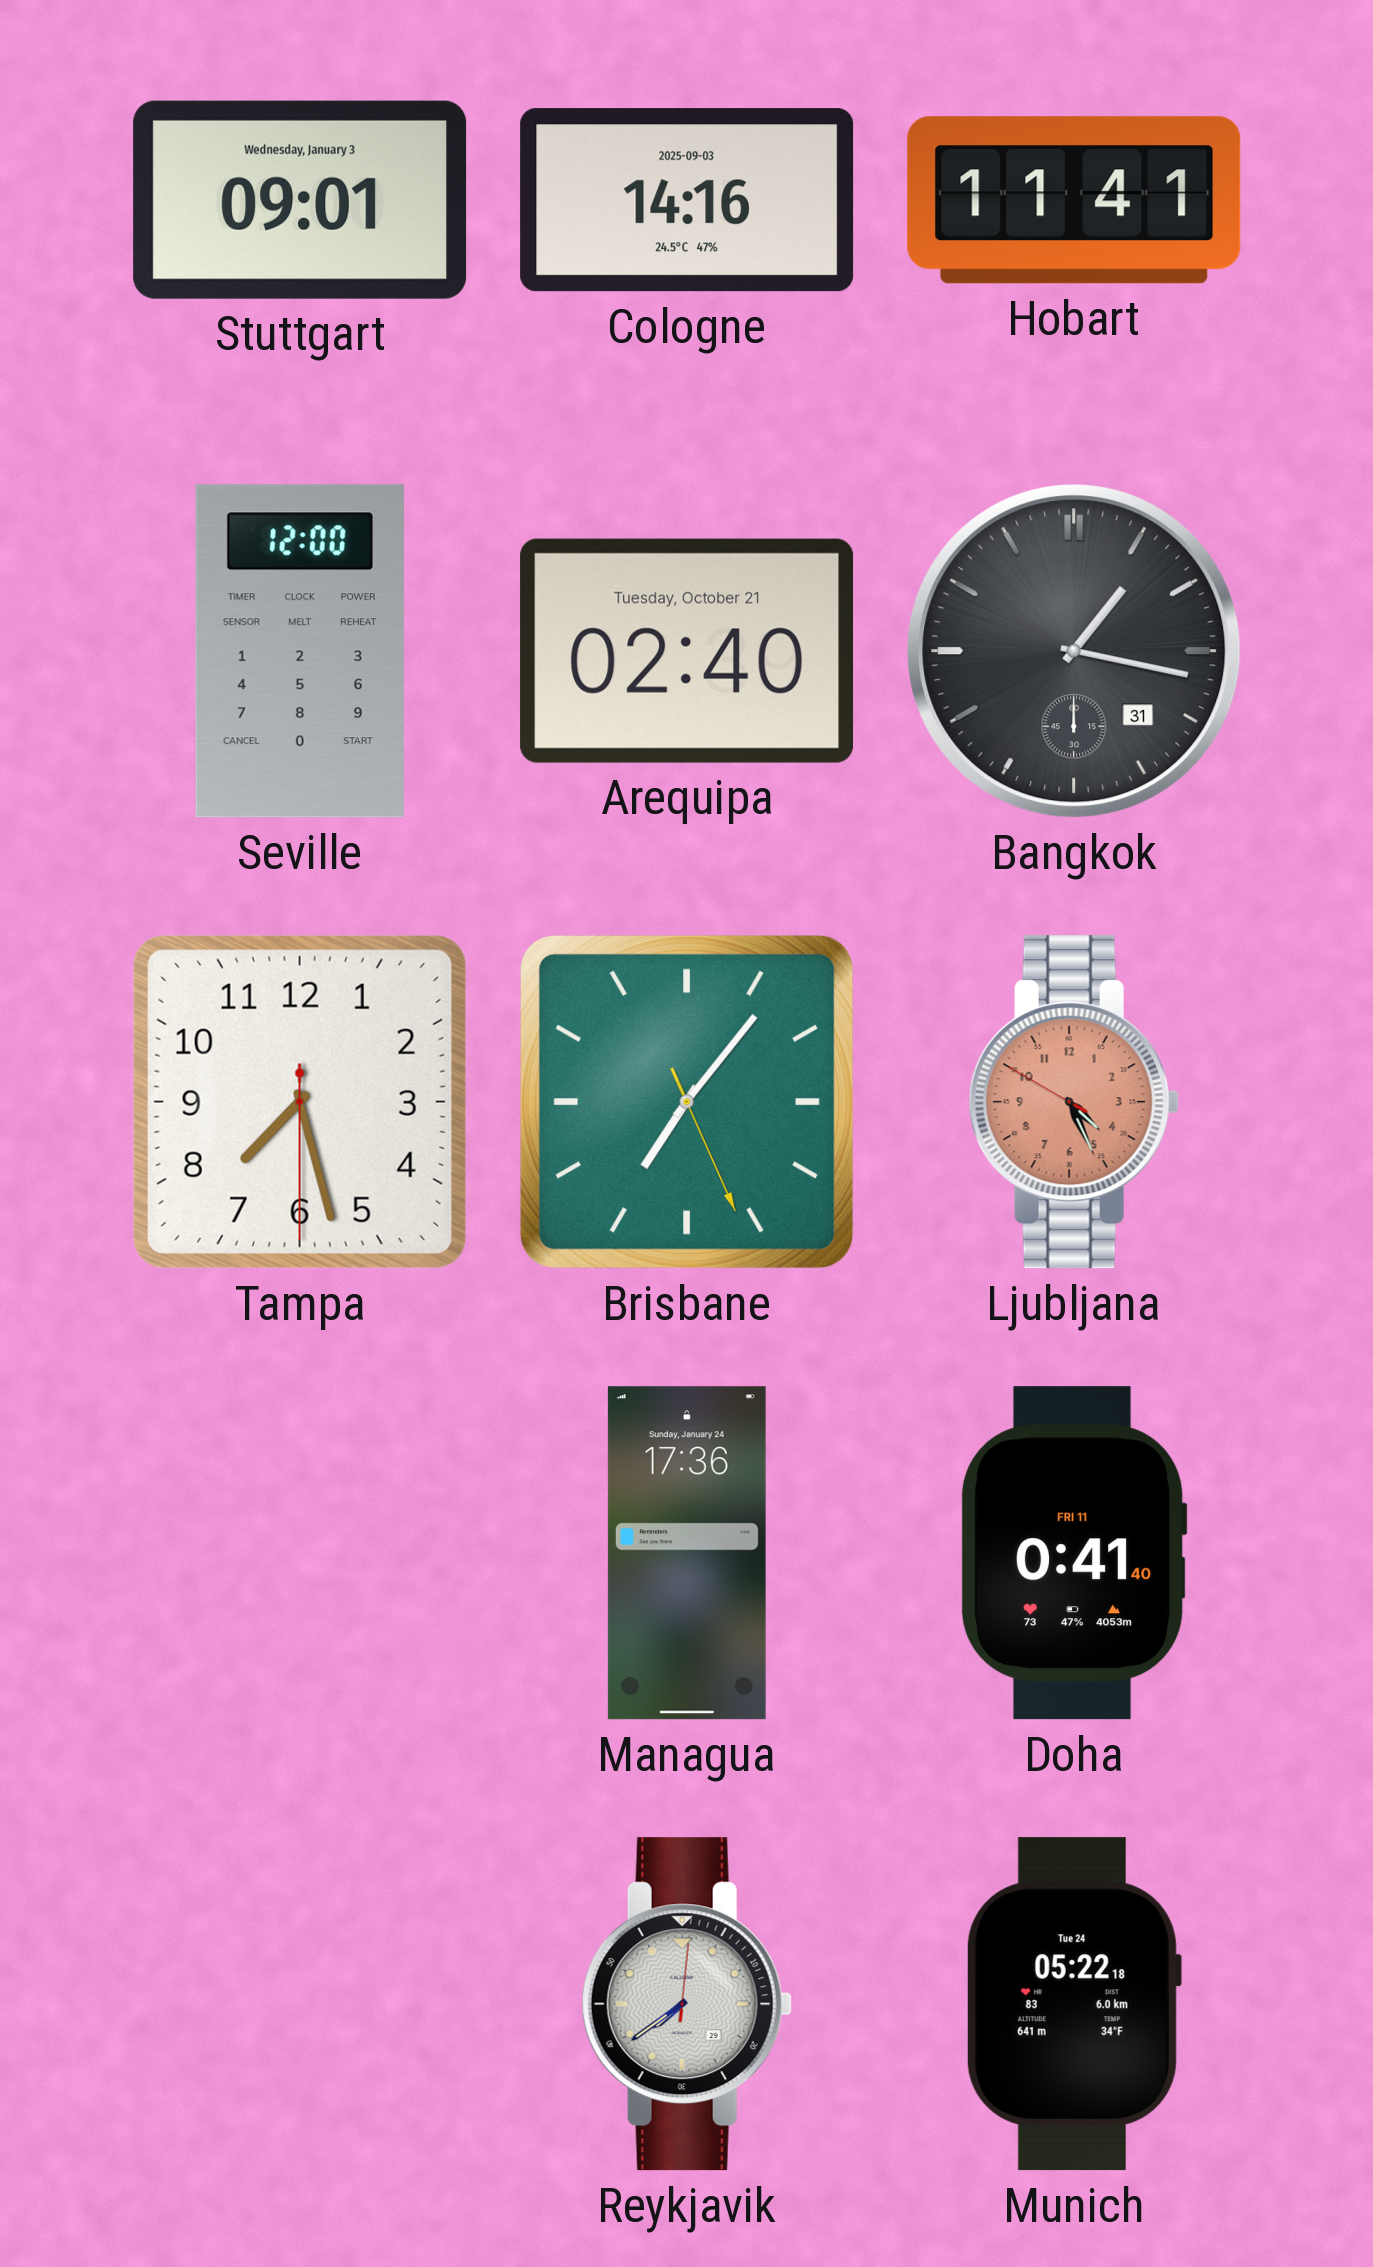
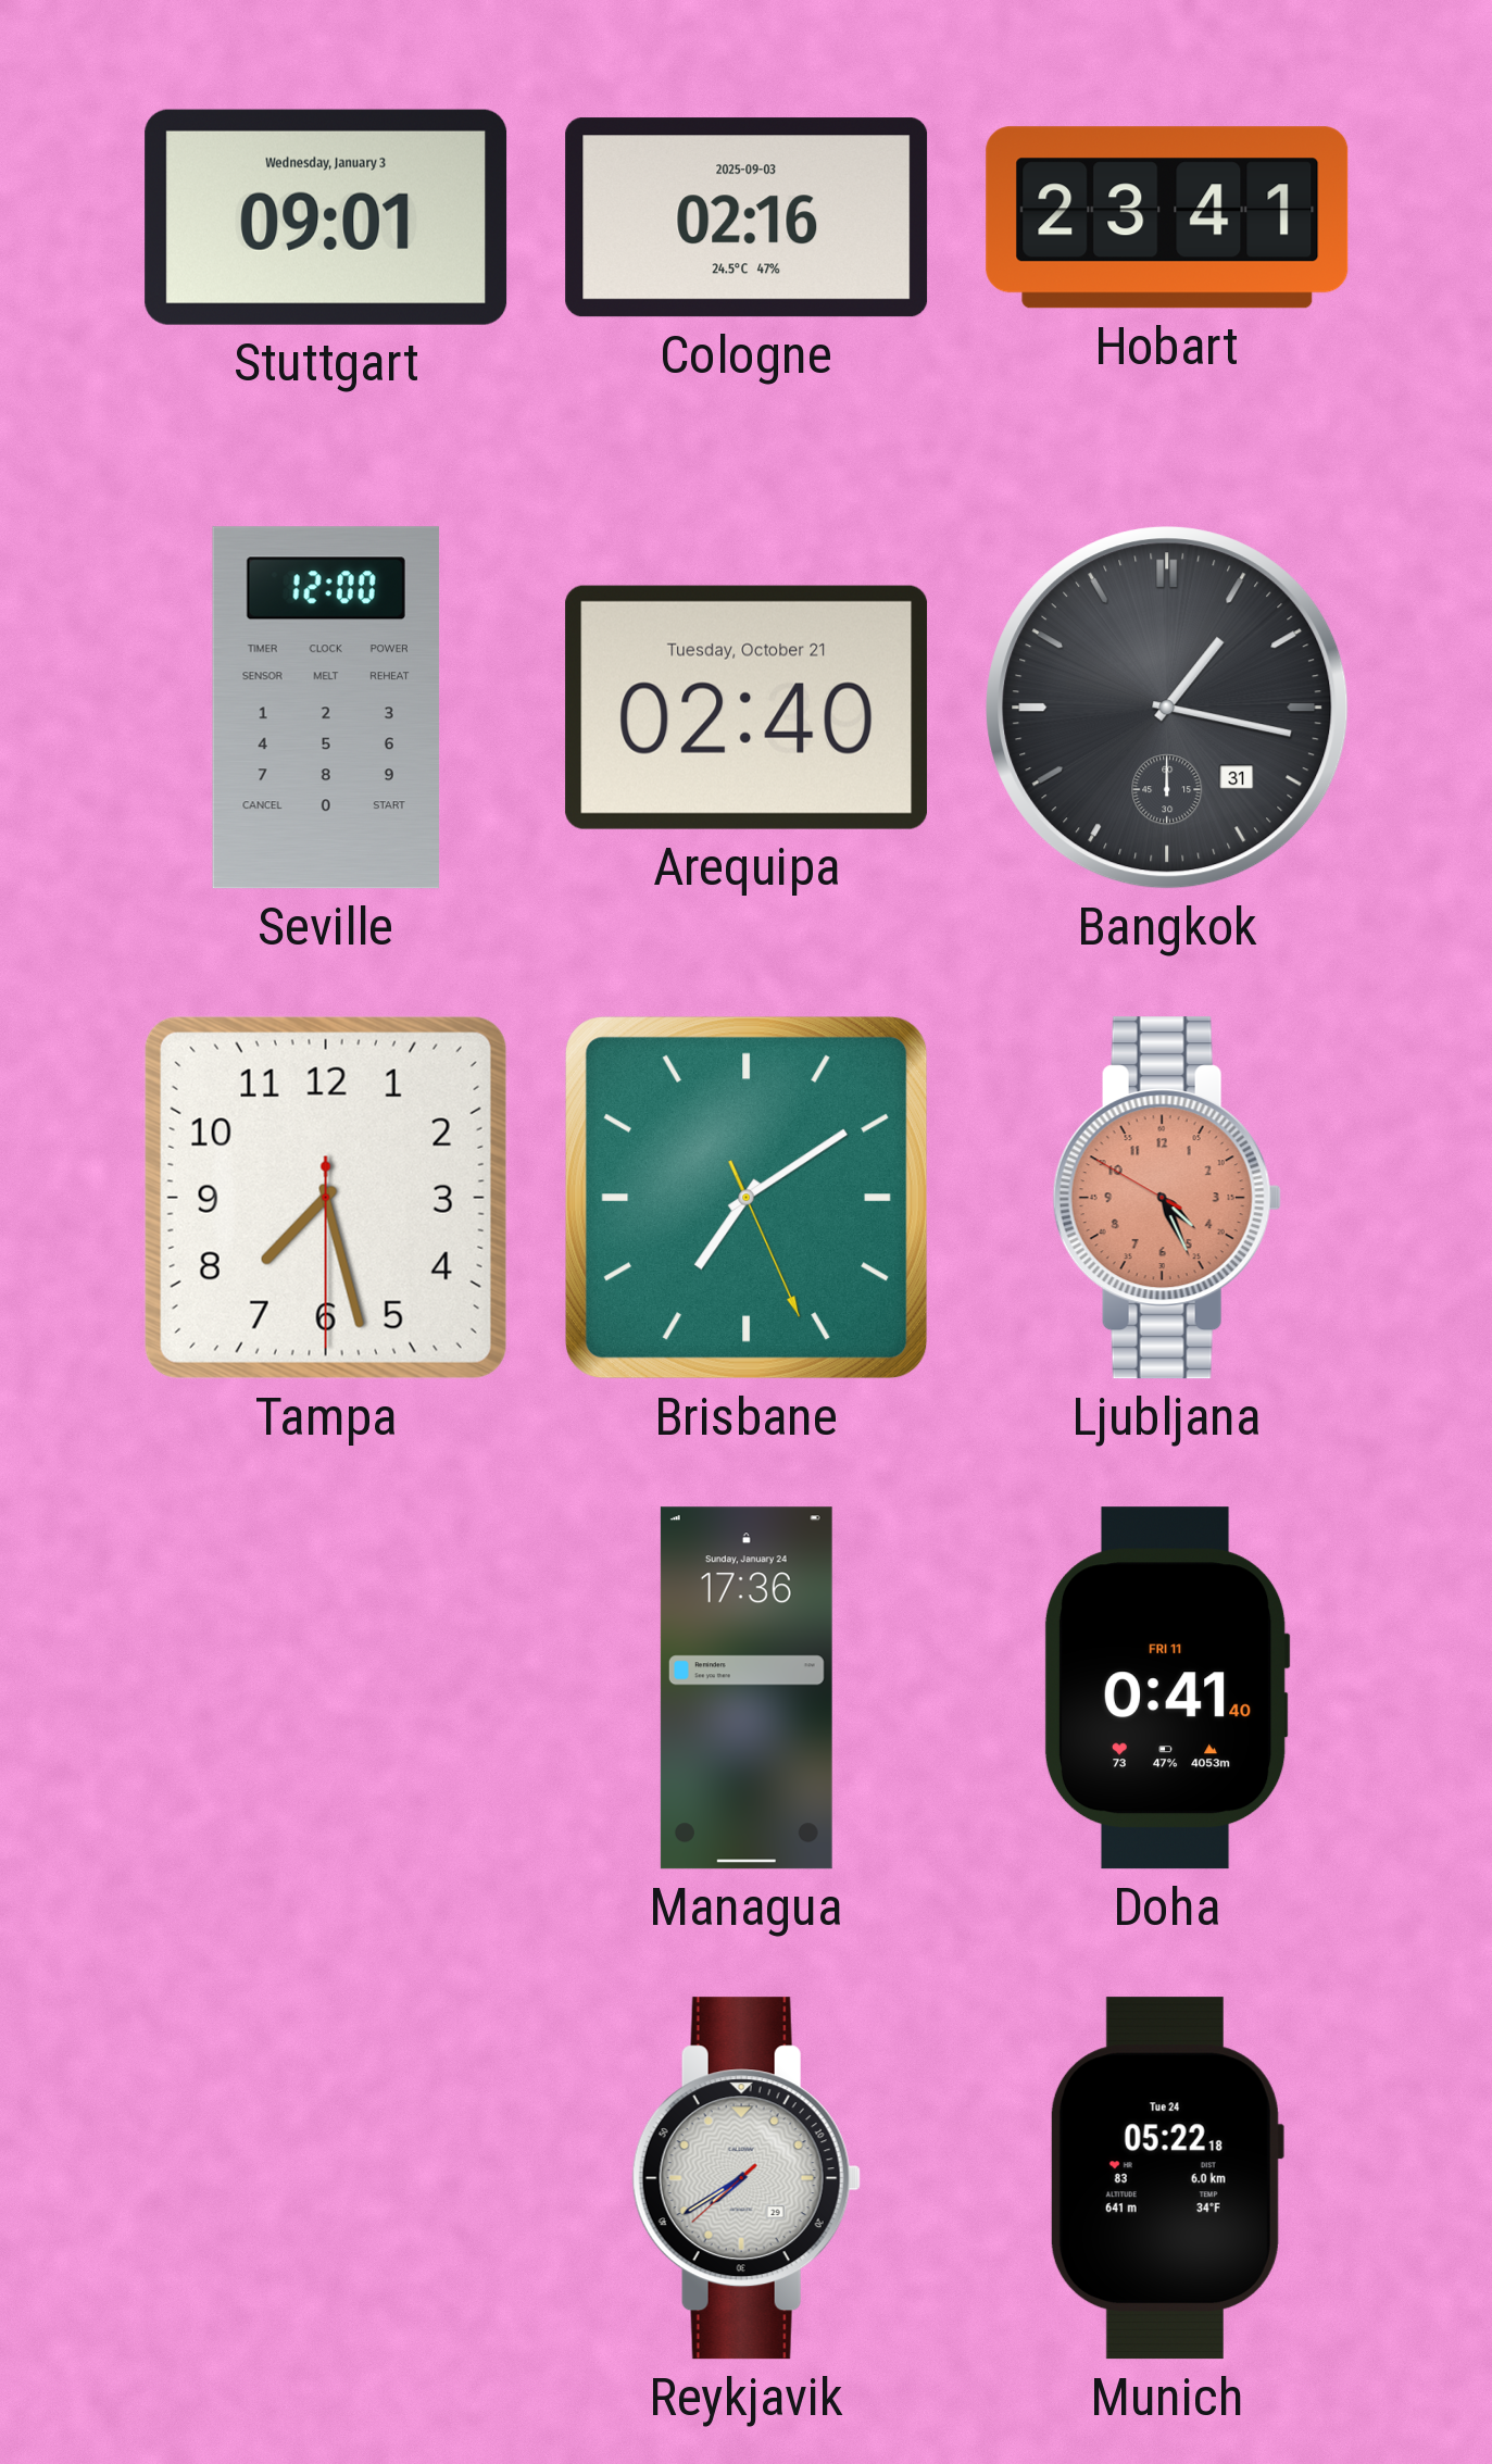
Cologne: 14:16 -> 02:16 (747, 217)
Hobart: 11:41 -> 23:41 (1167, 217)
Brisbane: 7:06 -> 7:09 (747, 1198)
Reykjavik: 7:39:01 -> 7:39:38 (747, 2178)
